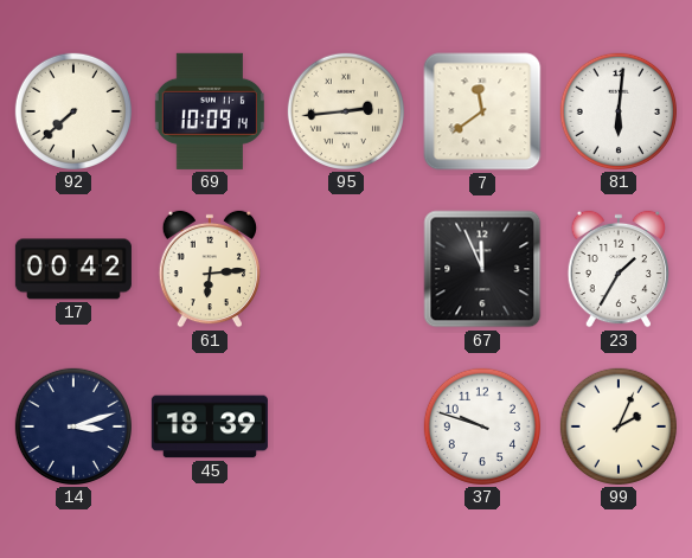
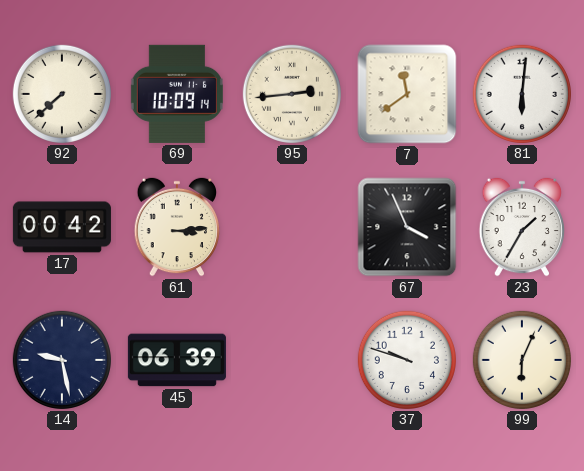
61: 6:14 -> 3:14 (177, 227)
67: 11:56 -> 3:56 (407, 227)
14: 3:12 -> 9:28 (62, 360)
45: 18:39 -> 06:39 (177, 360)
99: 2:04 -> 6:04 (522, 360)
